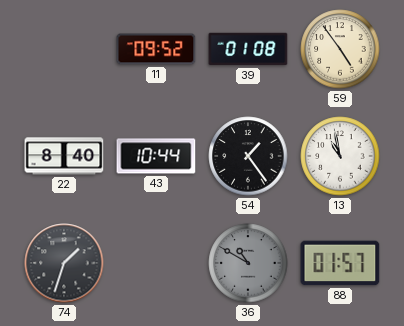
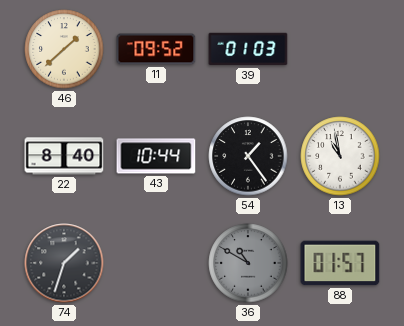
46: none -> 1:38 (64, 49)
39: 01:08 -> 01:03 (248, 49)
59: 4:54 -> none (340, 49)
